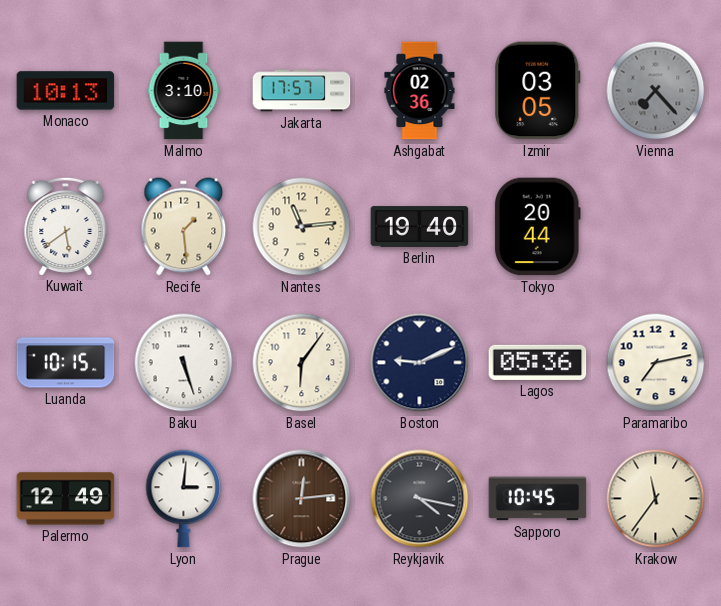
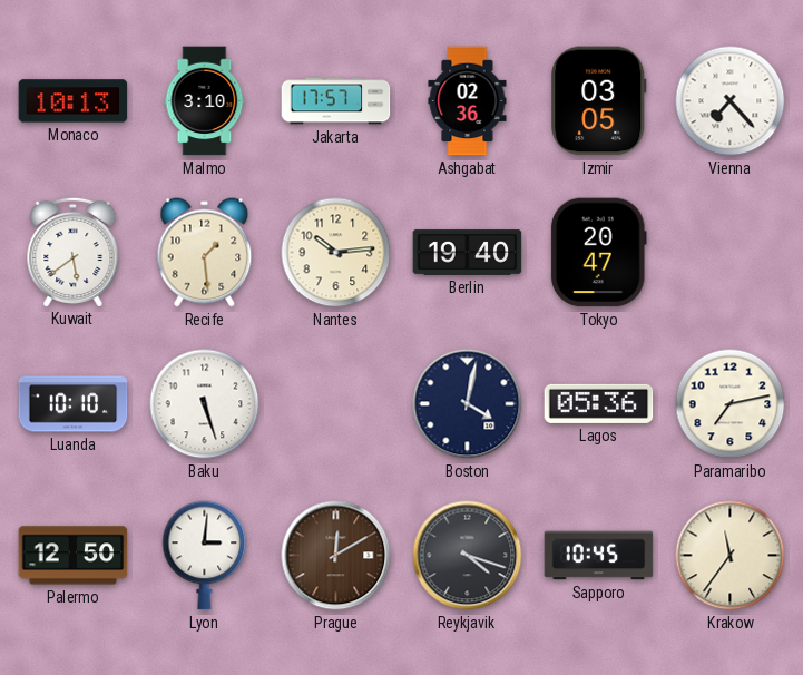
Vienna dial: grey -> white (731, 101)
Nantes: 11:14 -> 10:14 (336, 253)
Tokyo: 20:44 -> 20:47 (598, 253)
Luanda: 10:15 -> 10:10 (74, 404)
Basel: 6:06 -> none (302, 363)
Boston: 9:11 -> 4:02 (468, 404)
Palermo: 12:49 -> 12:50 (74, 556)
Prague: 12:14 -> 12:10 (336, 556)
Reykjavik: 4:17 -> 4:18 (468, 556)
